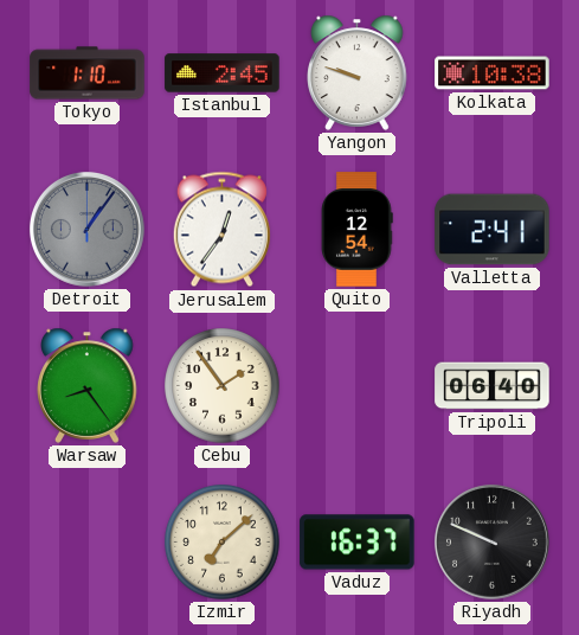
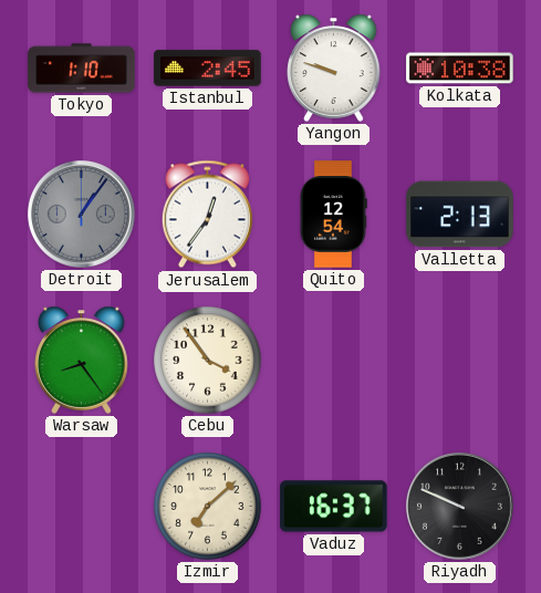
Valletta: 2:41 -> 2:13 (460, 215)
Cebu: 1:54 -> 3:54 (208, 361)
Tripoli: 06:40 -> none (493, 386)
